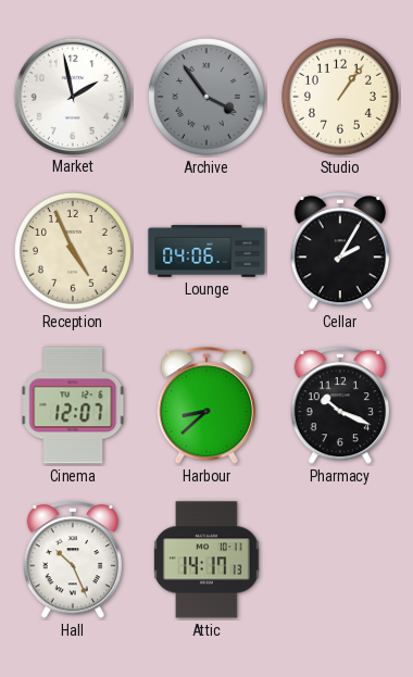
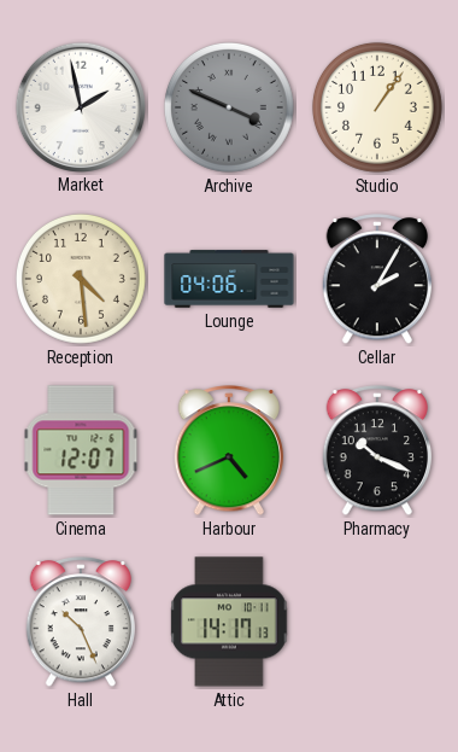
Archive: 3:54 -> 3:49 (229, 107)
Reception: 4:56 -> 4:29 (81, 279)
Harbour: 8:38 -> 4:41 (229, 451)
